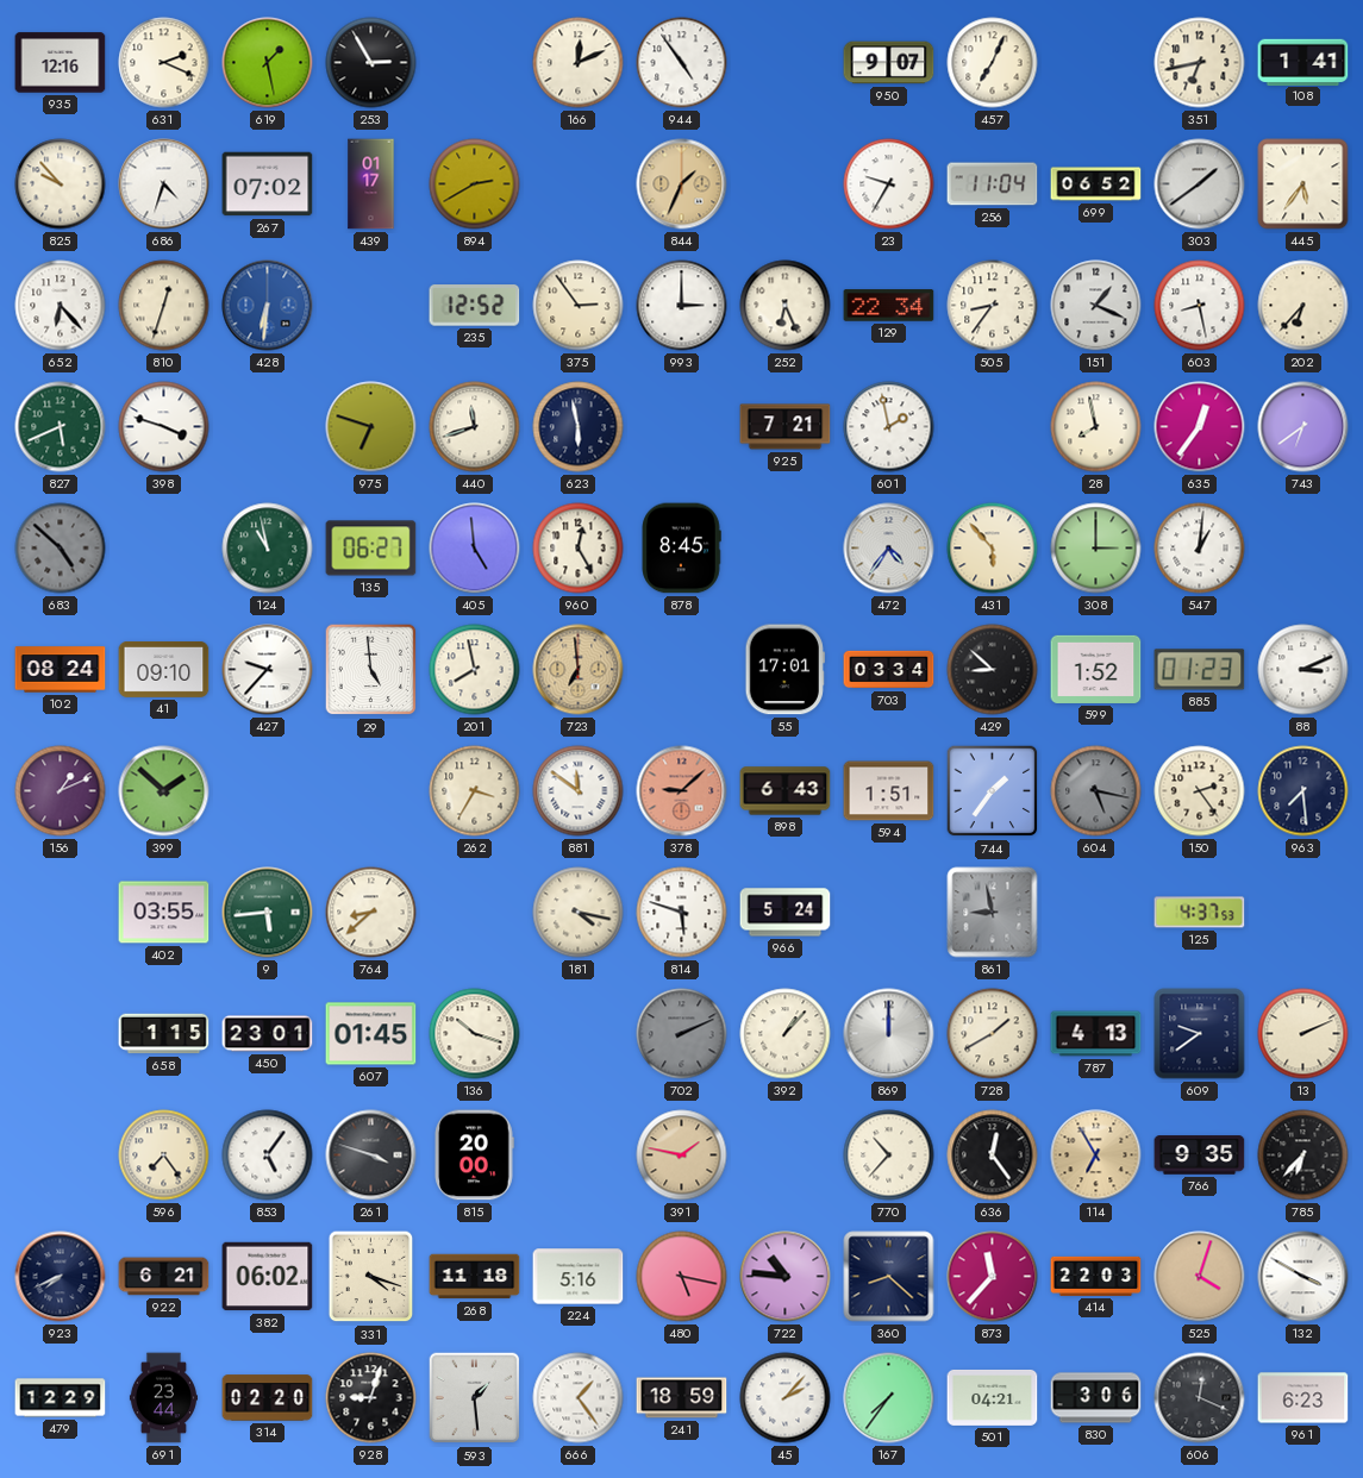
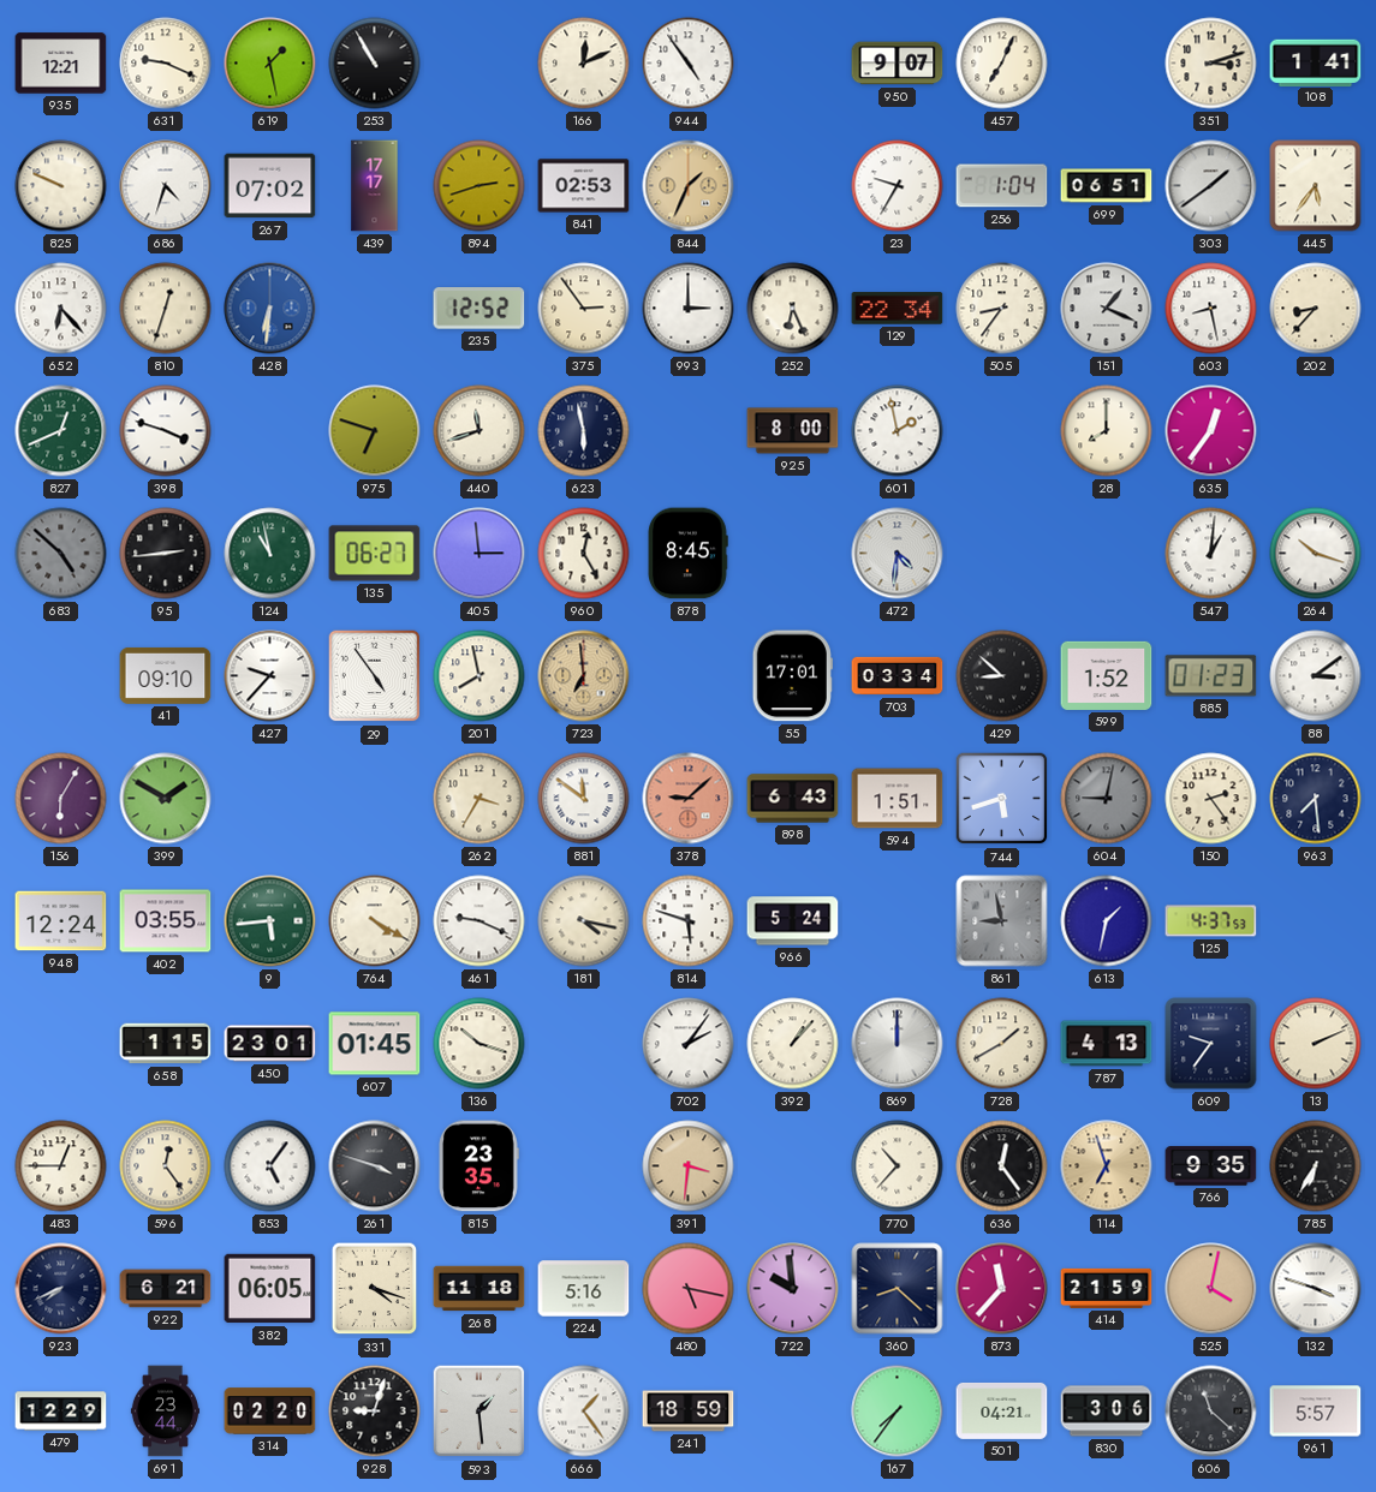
935: 12:16 -> 12:21 (61, 64)
631: 2:19 -> 9:19 (166, 64)
253: 2:55 -> 10:55 (375, 64)
351: 6:43 -> 3:12 (1211, 64)
825: 9:53 -> 9:49 (61, 186)
439: 01:17 -> 17:17 (375, 186)
894: 2:40 -> 2:42 (479, 186)
841: none -> 02:53 (584, 186)
256: 11:04 -> 1:04 (1002, 186)
699: 06:52 -> 06:51 (1107, 186)
202: 6:37 -> 8:37 (1316, 309)
827: 5:41 -> 12:41 (61, 431)
925: 7:21 -> 8:00 (793, 431)
28: 7:58 -> 8:00 (1107, 431)
743: 6:39 -> none (1303, 427)
95: none -> 2:44 (166, 554)
405: 4:59 -> 2:59 (479, 554)
472: 4:36 -> 4:31 (898, 554)
431: 5:53 -> none (993, 549)
308: 3:00 -> none (1096, 549)
264: none -> 10:18 (1316, 554)
102: 08:24 -> none (61, 670)
29: 4:59 -> 4:54 (375, 676)
88: 3:11 -> 3:09 (1316, 676)
156: 1:11 -> 6:05 (61, 799)
399: 1:52 -> 1:50 (166, 799)
744: 1:36 -> 5:42 (1002, 799)
604: 5:17 -> 9:02 (1107, 799)
948: none -> 12:24 (61, 921)
764: 8:38 -> 4:20 (375, 921)
461: none -> 9:19 (479, 921)
613: none -> 1:32 (1107, 921)
702: 2:11 -> 2:06 (689, 1044)
702 dial: grey -> white (689, 1044)
609: 9:39 -> 9:36 (1211, 1044)
483: none -> 12:45 (61, 1166)
596: 7:24 -> 12:24 (166, 1166)
815: 20:00 -> 23:35 (478, 1166)
391: 1:47 -> 3:31 (689, 1166)
114: 6:55 -> 6:57 (1107, 1166)
785: 6:37 -> 6:35 (1316, 1166)
382: 06:02 -> 06:05 (270, 1289)
722: 10:46 -> 9:59 (793, 1289)
414: 22:03 -> 21:59 (1107, 1288)
525: 4:03 -> 4:02 (1211, 1289)
132: 3:50 -> 3:48 (1316, 1289)
45: 2:07 -> none (786, 1398)
606: 12:19 -> 11:22 (1211, 1412)
961: 6:23 -> 5:57 (1316, 1412)
